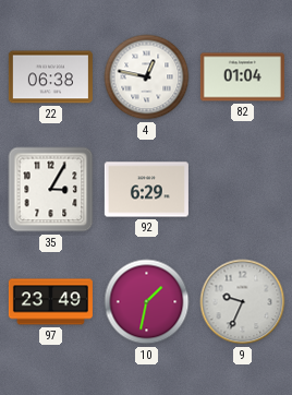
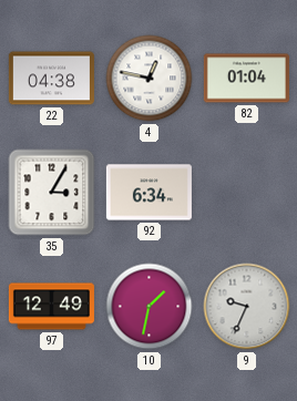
22: 06:38 -> 04:38 (51, 79)
92: 6:29 -> 6:34 (148, 193)
97: 23:49 -> 12:49 (51, 307)
